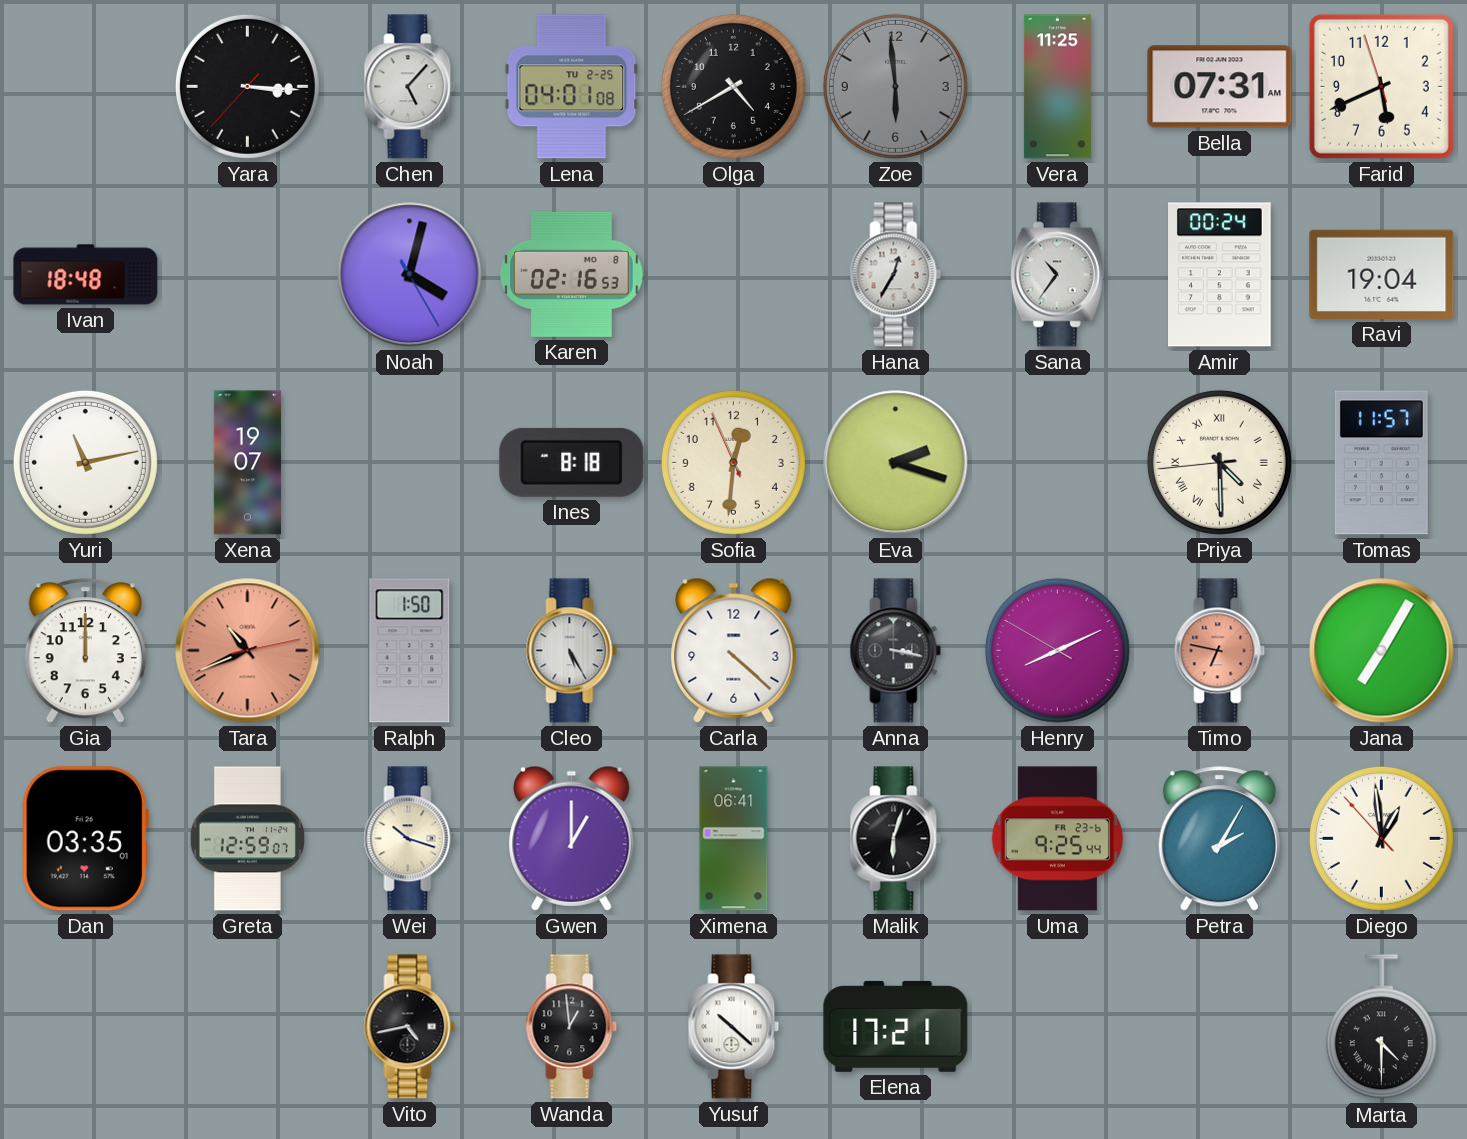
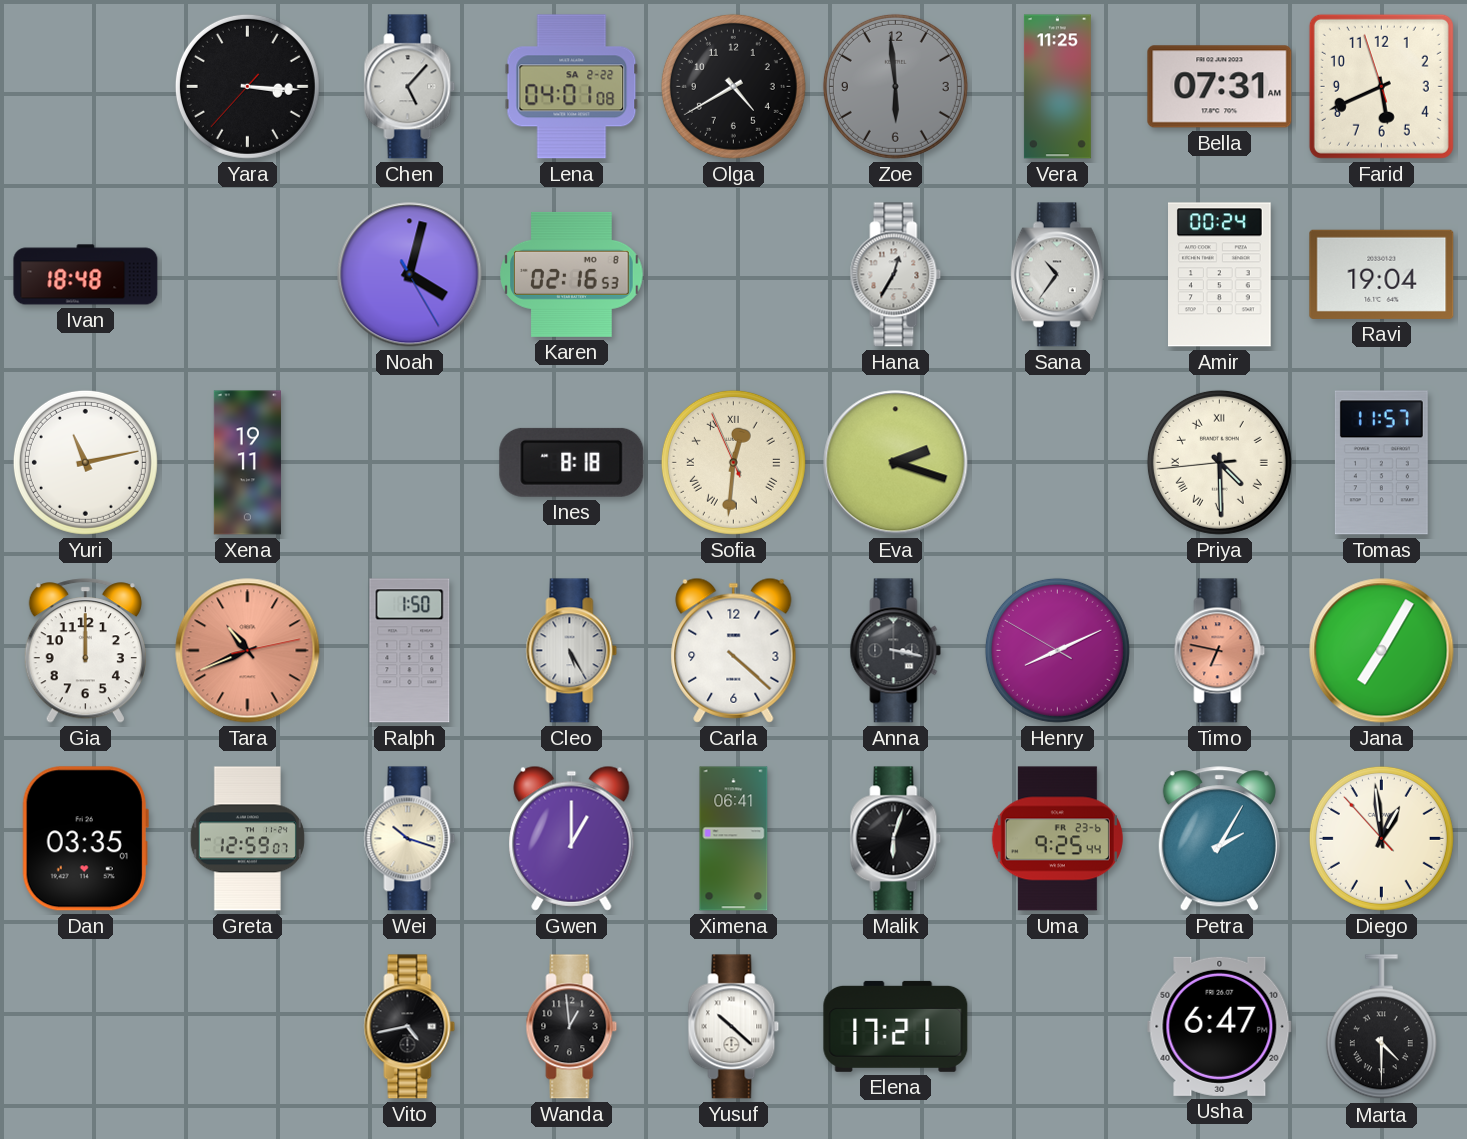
Lena date: TU 2-25 -> SA 2-22 (572, 87)
Xena: 19:07 -> 19:11 (247, 463)
Sofia numerals: Arabic -> Roman (733, 462)
Usha: none -> 6:47 (1220, 1026)
